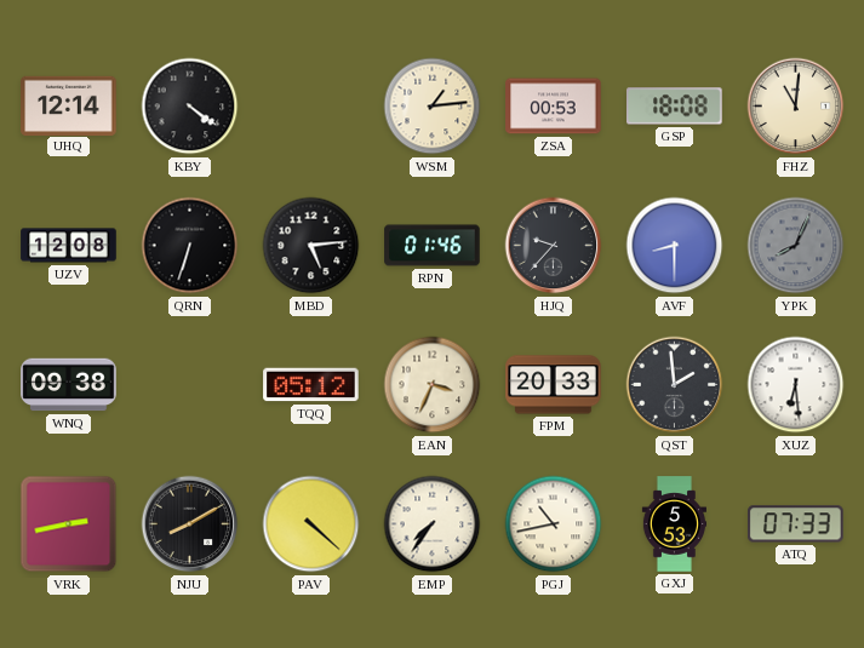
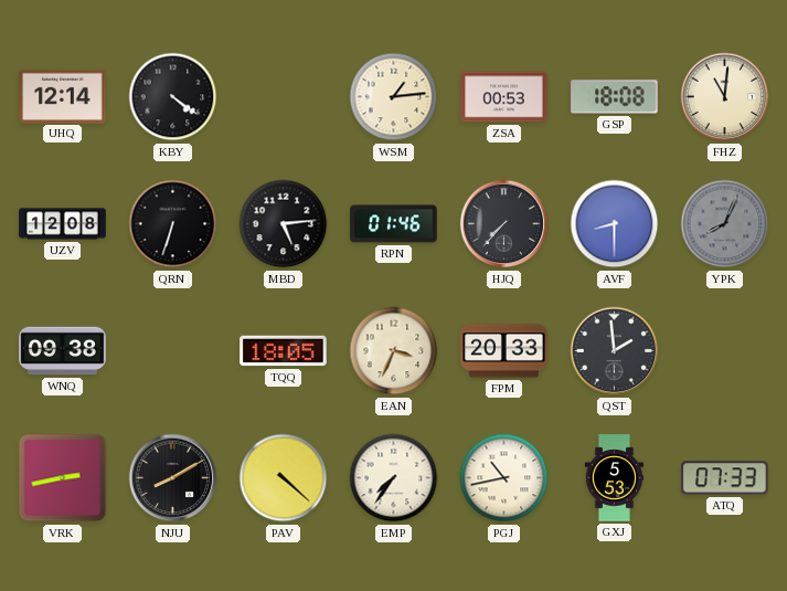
HJQ: 9:37 -> 7:37 (504, 224)
TQQ: 05:12 -> 18:05 (284, 351)
XUZ: 6:29 -> none (796, 385)
